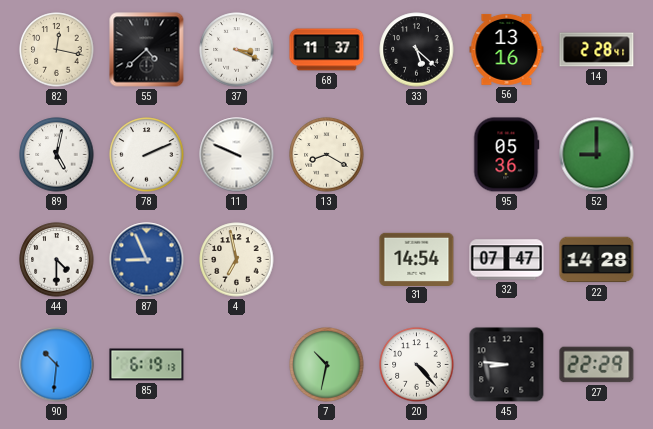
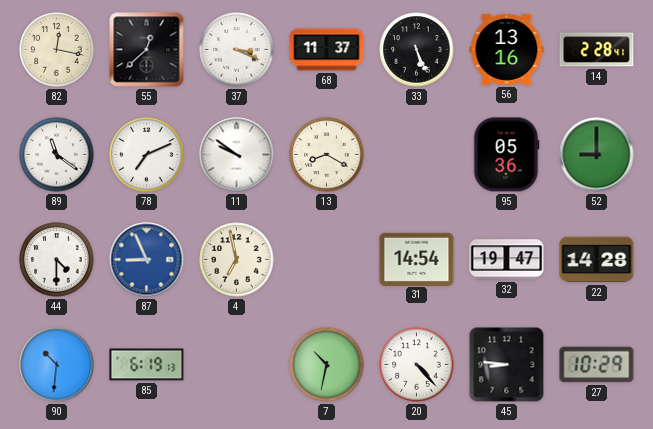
55: 4:38 -> 12:38 (147, 50)
33: 5:22 -> 5:26 (417, 50)
89: 5:02 -> 11:21 (57, 155)
78: 2:11 -> 7:11 (147, 155)
11: 9:49 -> 9:51 (237, 155)
32: 07:47 -> 19:47 (507, 260)
27: 22:29 -> 10:29 (597, 365)
